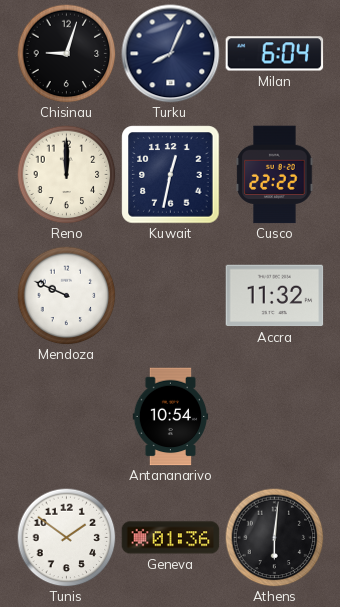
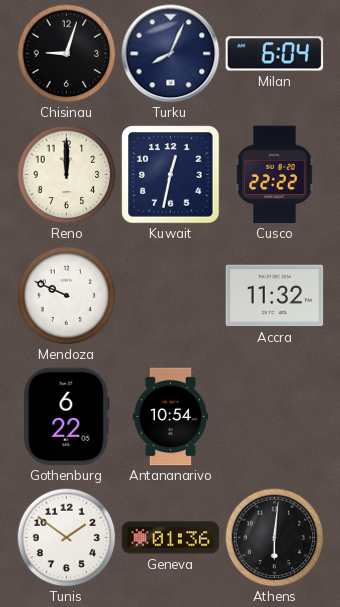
Gothenburg: none -> 6:22 (67, 417)
